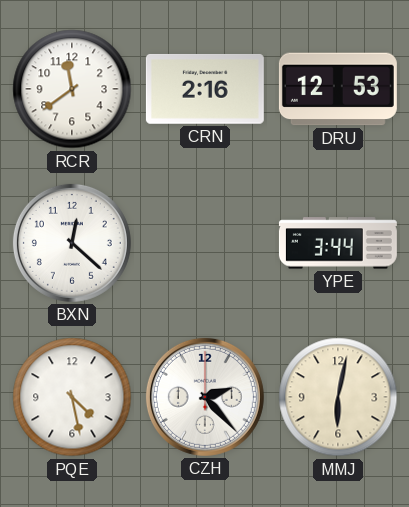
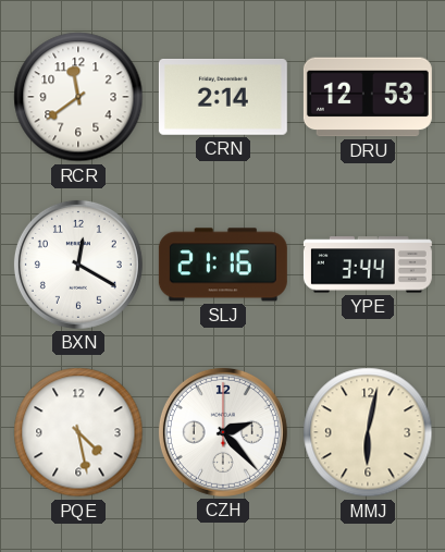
CRN: 2:16 -> 2:14 (223, 97)
BXN: 12:22 -> 12:20 (78, 265)
SLJ: none -> 21:16 (223, 265)
